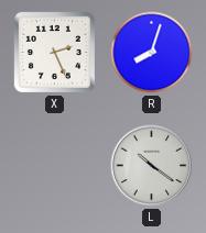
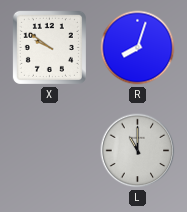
X: 2:26 -> 9:51 (49, 47)
L: 10:21 -> 11:00 (138, 151)
